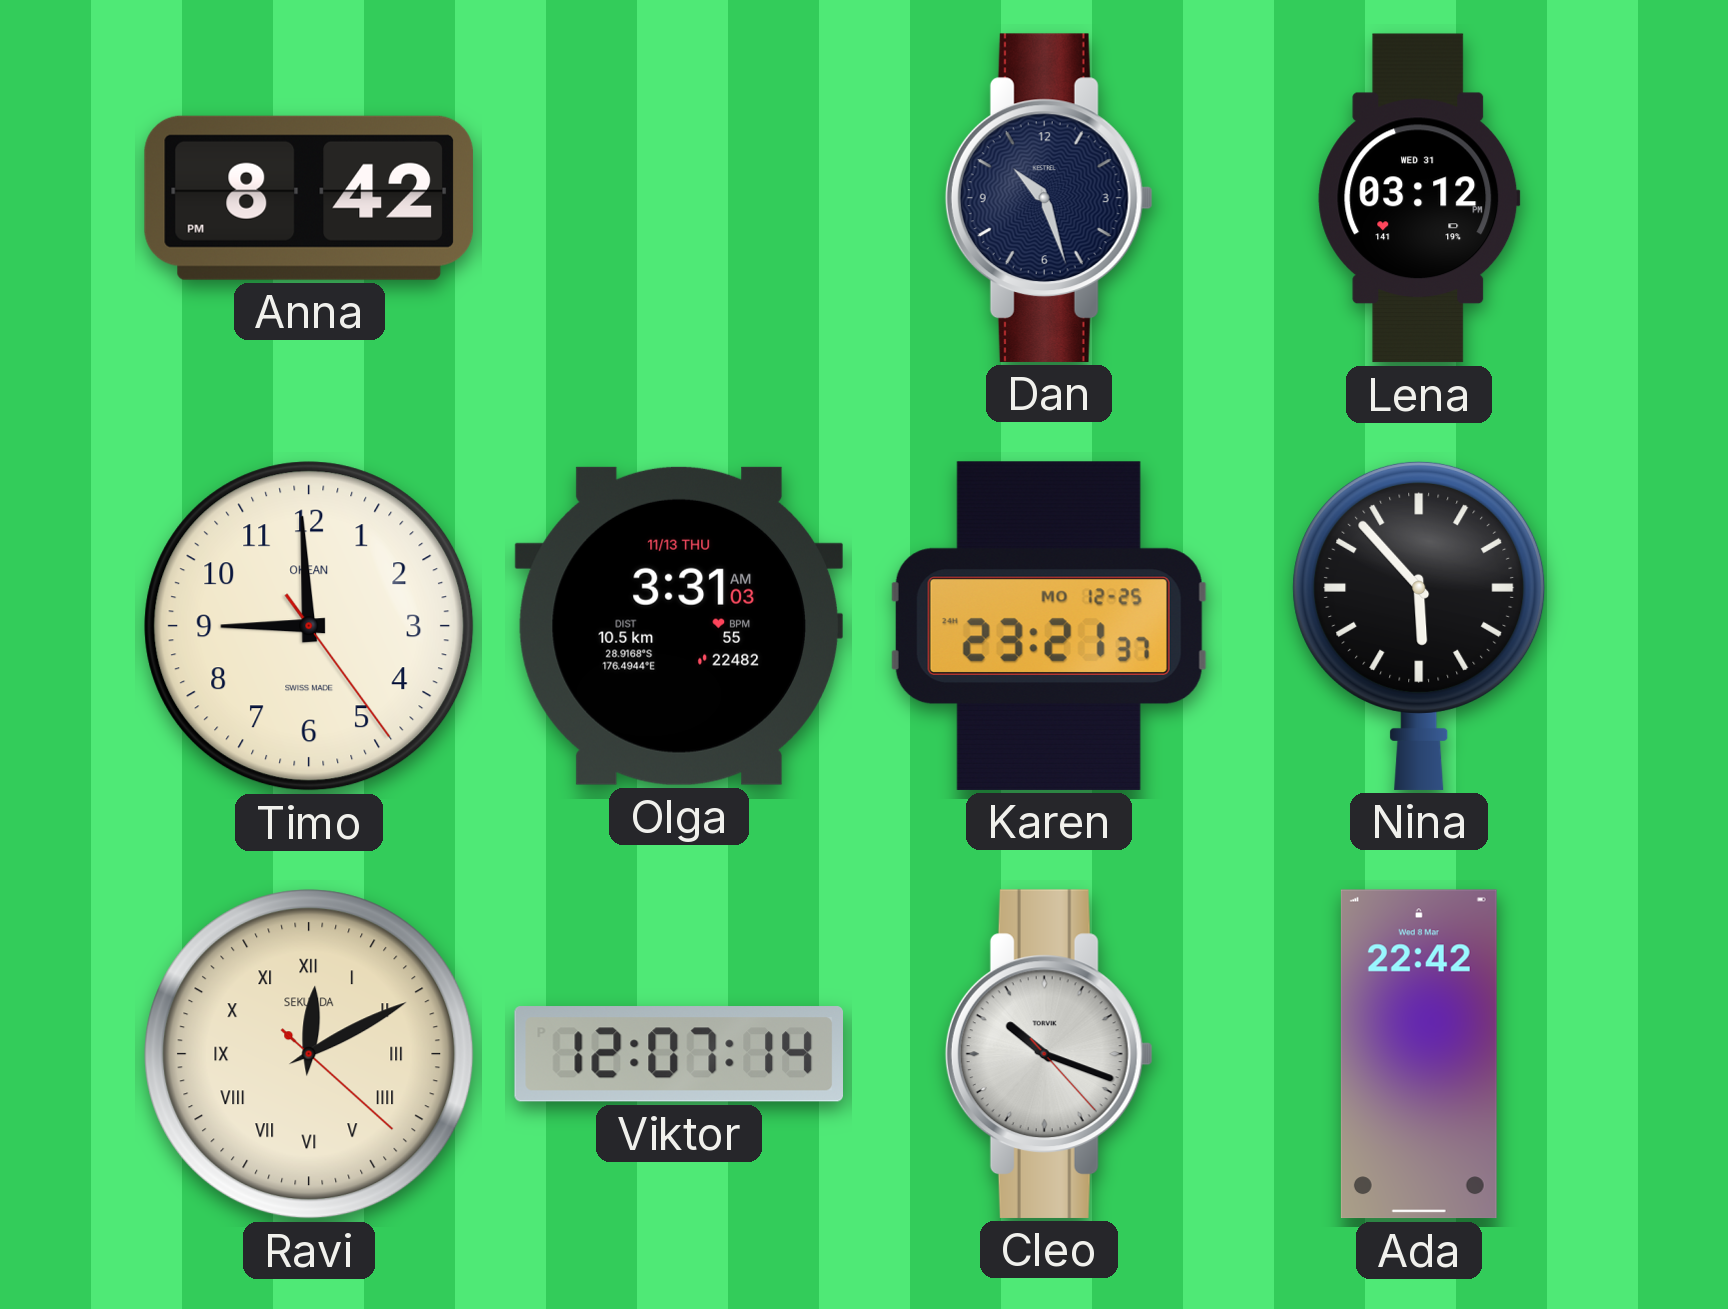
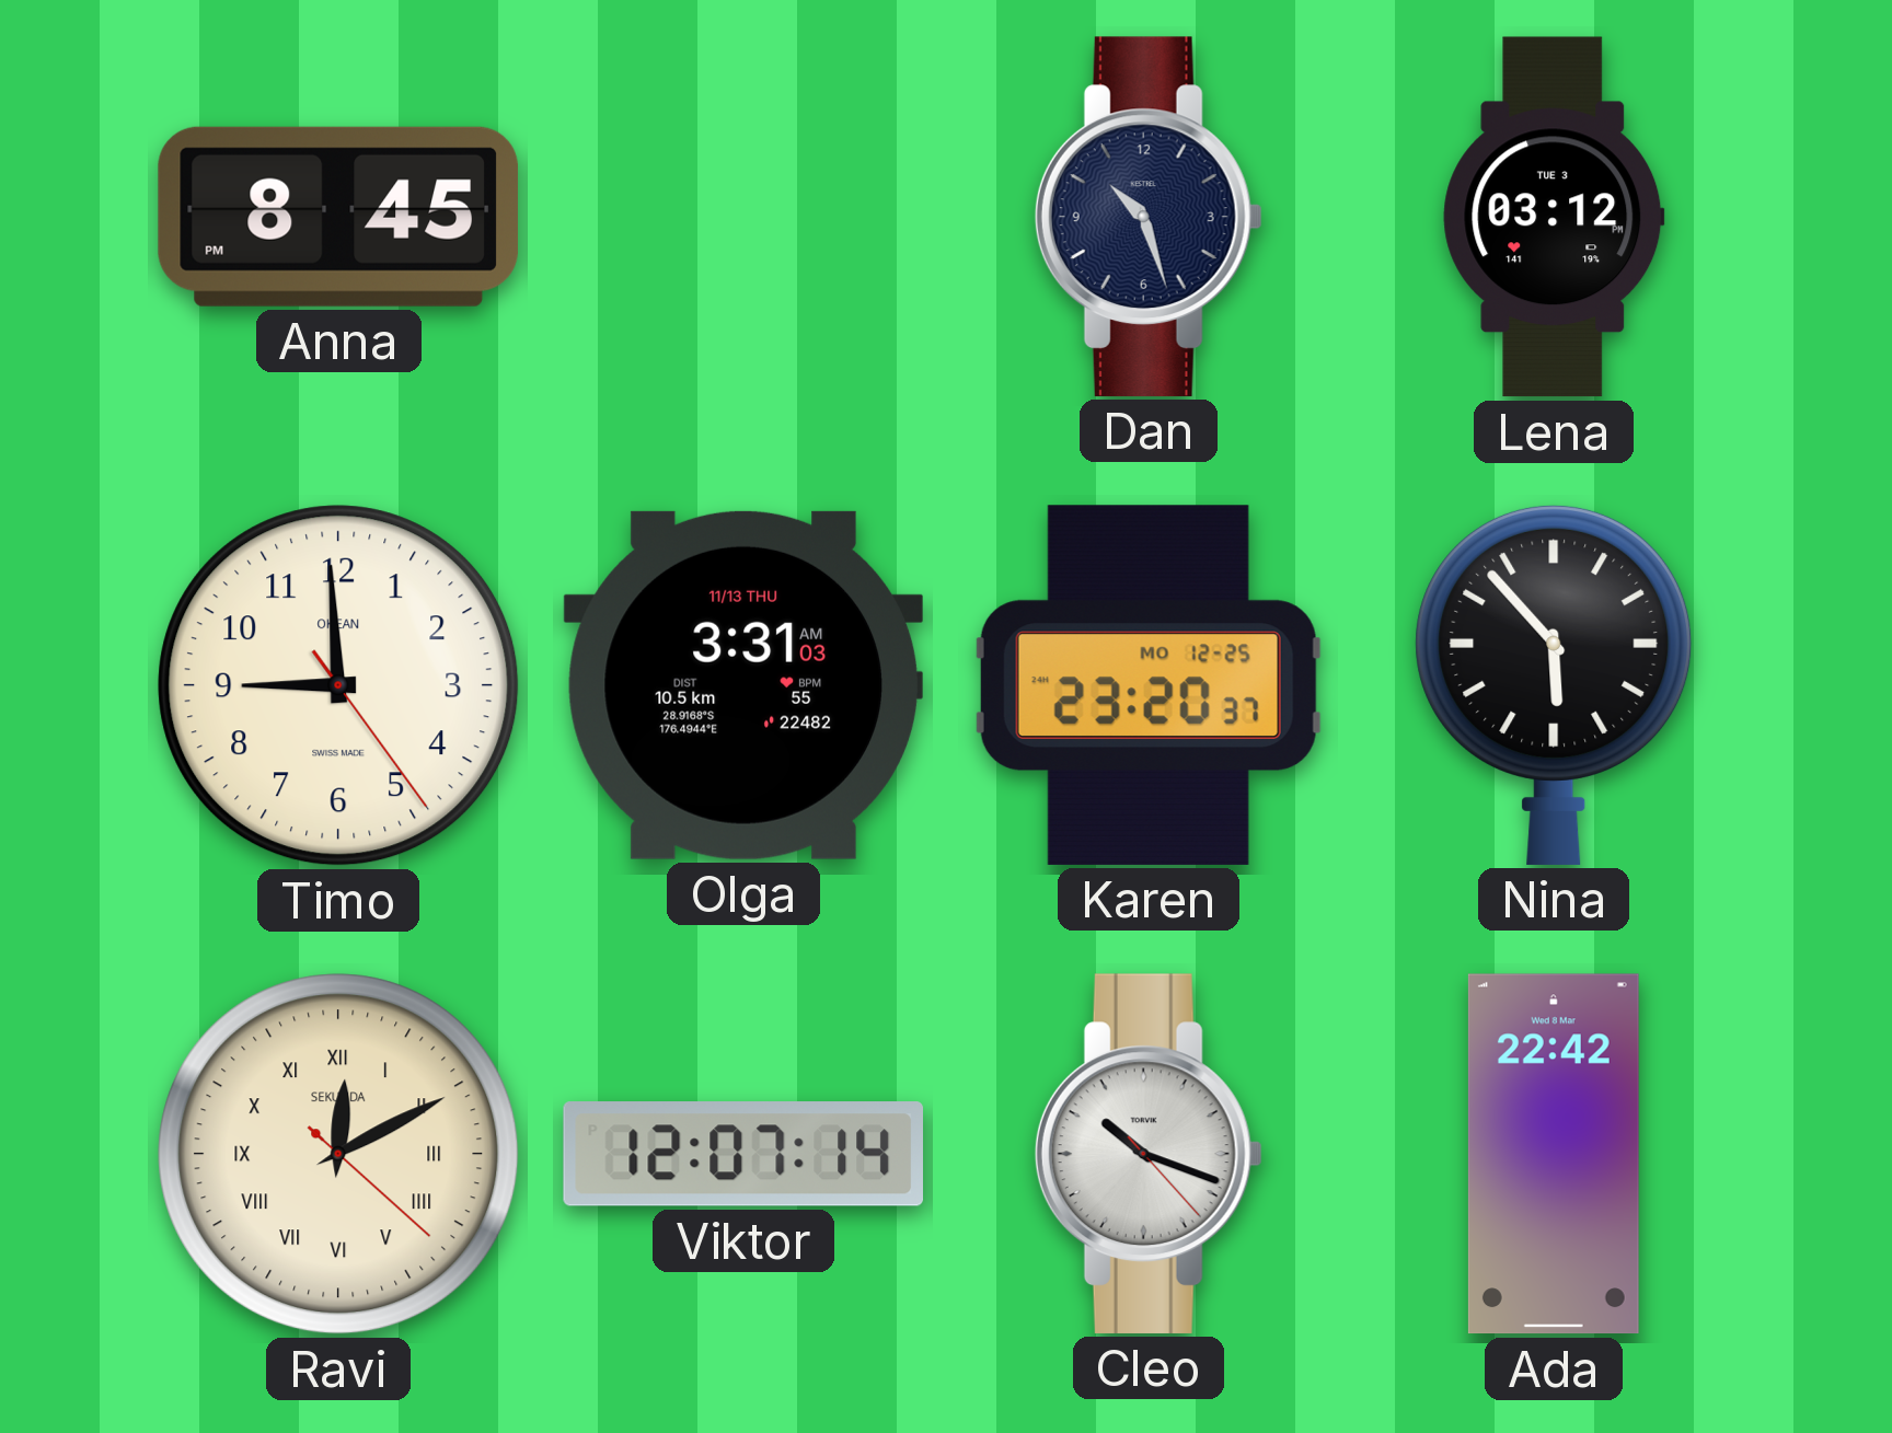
Anna: 8:42 -> 8:45 (338, 217)
Lena date: WED 31 -> TUE 3 (1554, 217)
Karen: 23:21 -> 23:20 (1149, 685)
